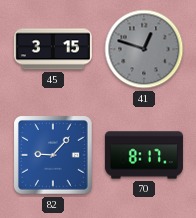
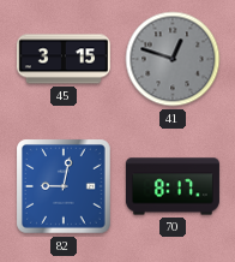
82: 9:07 -> 9:02 (65, 187)
